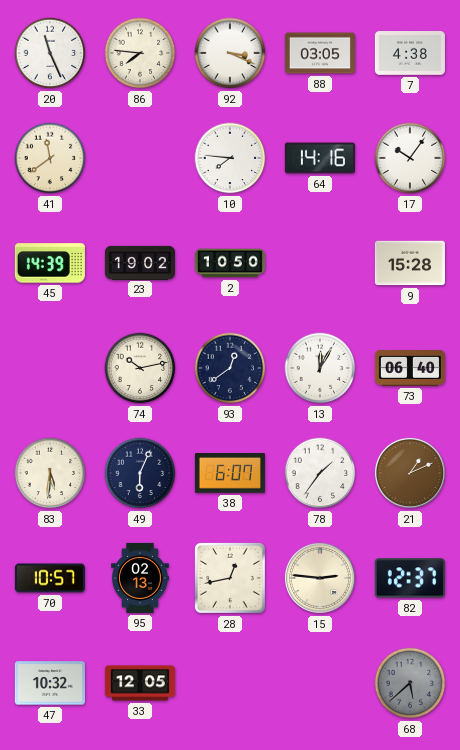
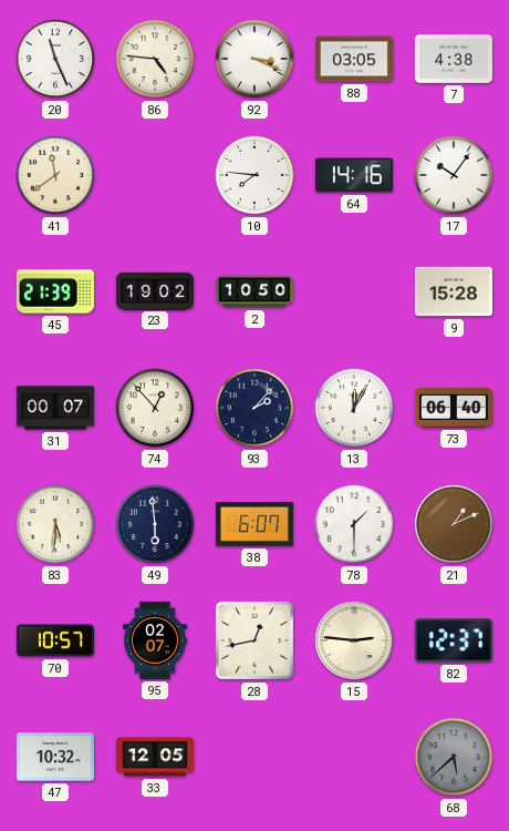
86: 7:46 -> 4:46 (155, 59)
45: 14:39 -> 21:39 (55, 291)
31: none -> 00:07 (55, 408)
74: 10:13 -> 12:53 (155, 408)
93: 12:39 -> 2:07 (254, 408)
49: 6:04 -> 5:59 (155, 524)
78: 1:36 -> 1:30 (354, 524)
95: 02:13 -> 02:07 (156, 640)
